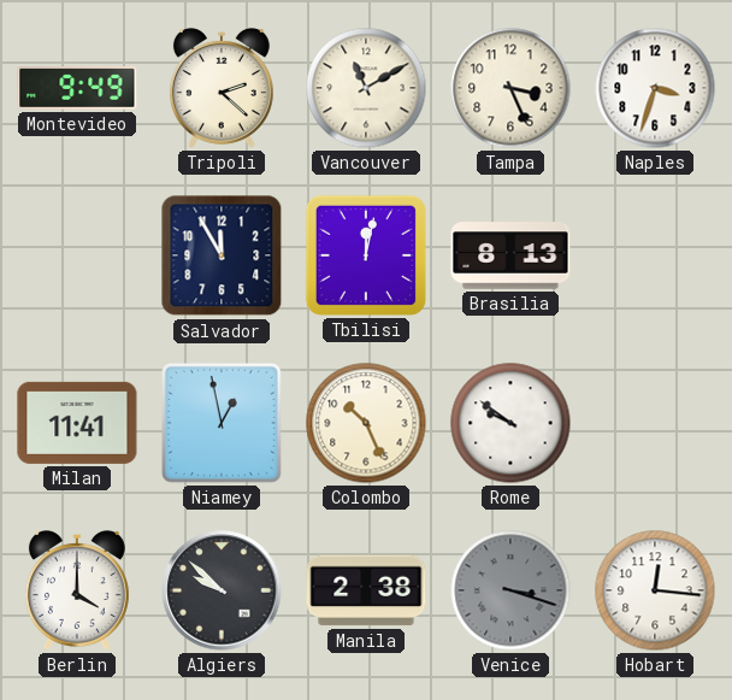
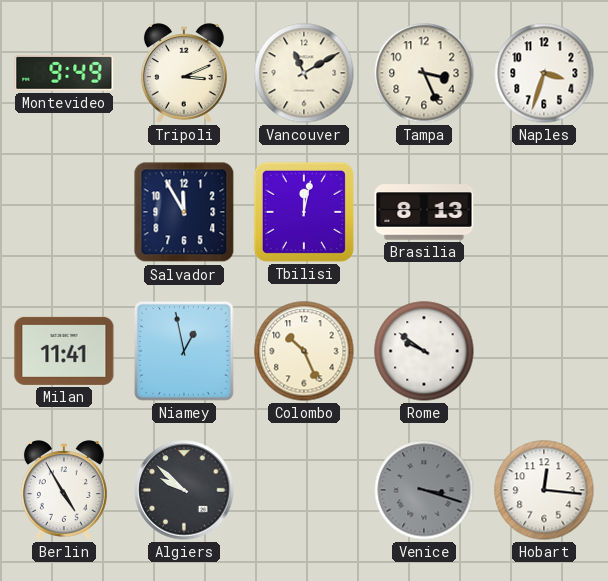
Tripoli: 2:22 -> 3:11 (184, 73)
Berlin: 4:00 -> 4:55 (64, 490)
Manila: 2:38 -> none (366, 590)
